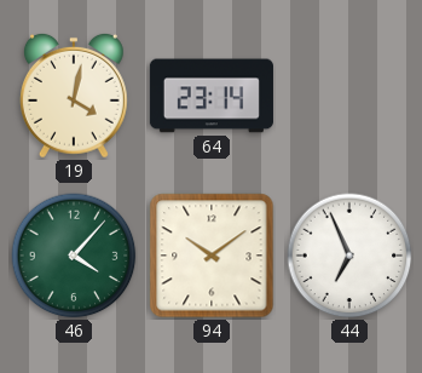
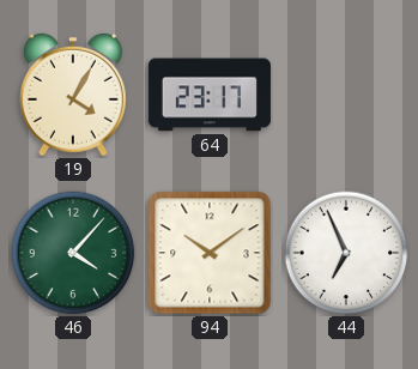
19: 4:02 -> 4:05 (73, 95)
64: 23:14 -> 23:17 (210, 95)
